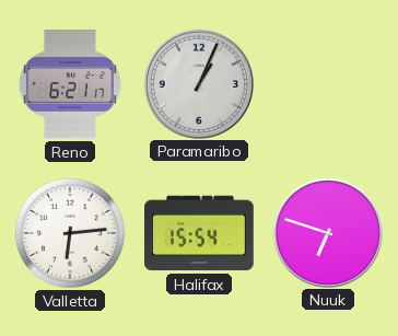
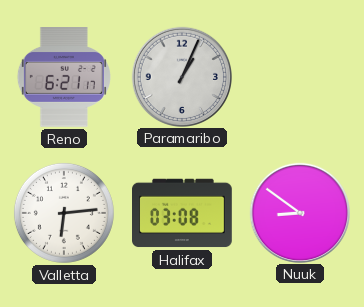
Halifax: 15:54 -> 03:08 (183, 213)
Nuuk: 6:48 -> 8:51 (299, 212)
